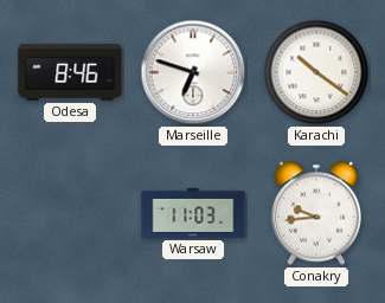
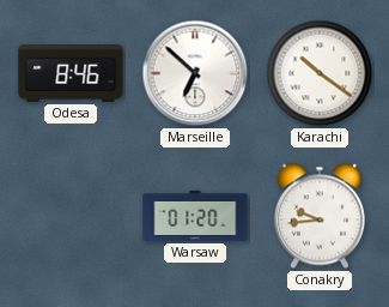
Marseille: 6:48 -> 6:52 (195, 73)
Warsaw: 11:03 -> 01:20 (195, 216)
